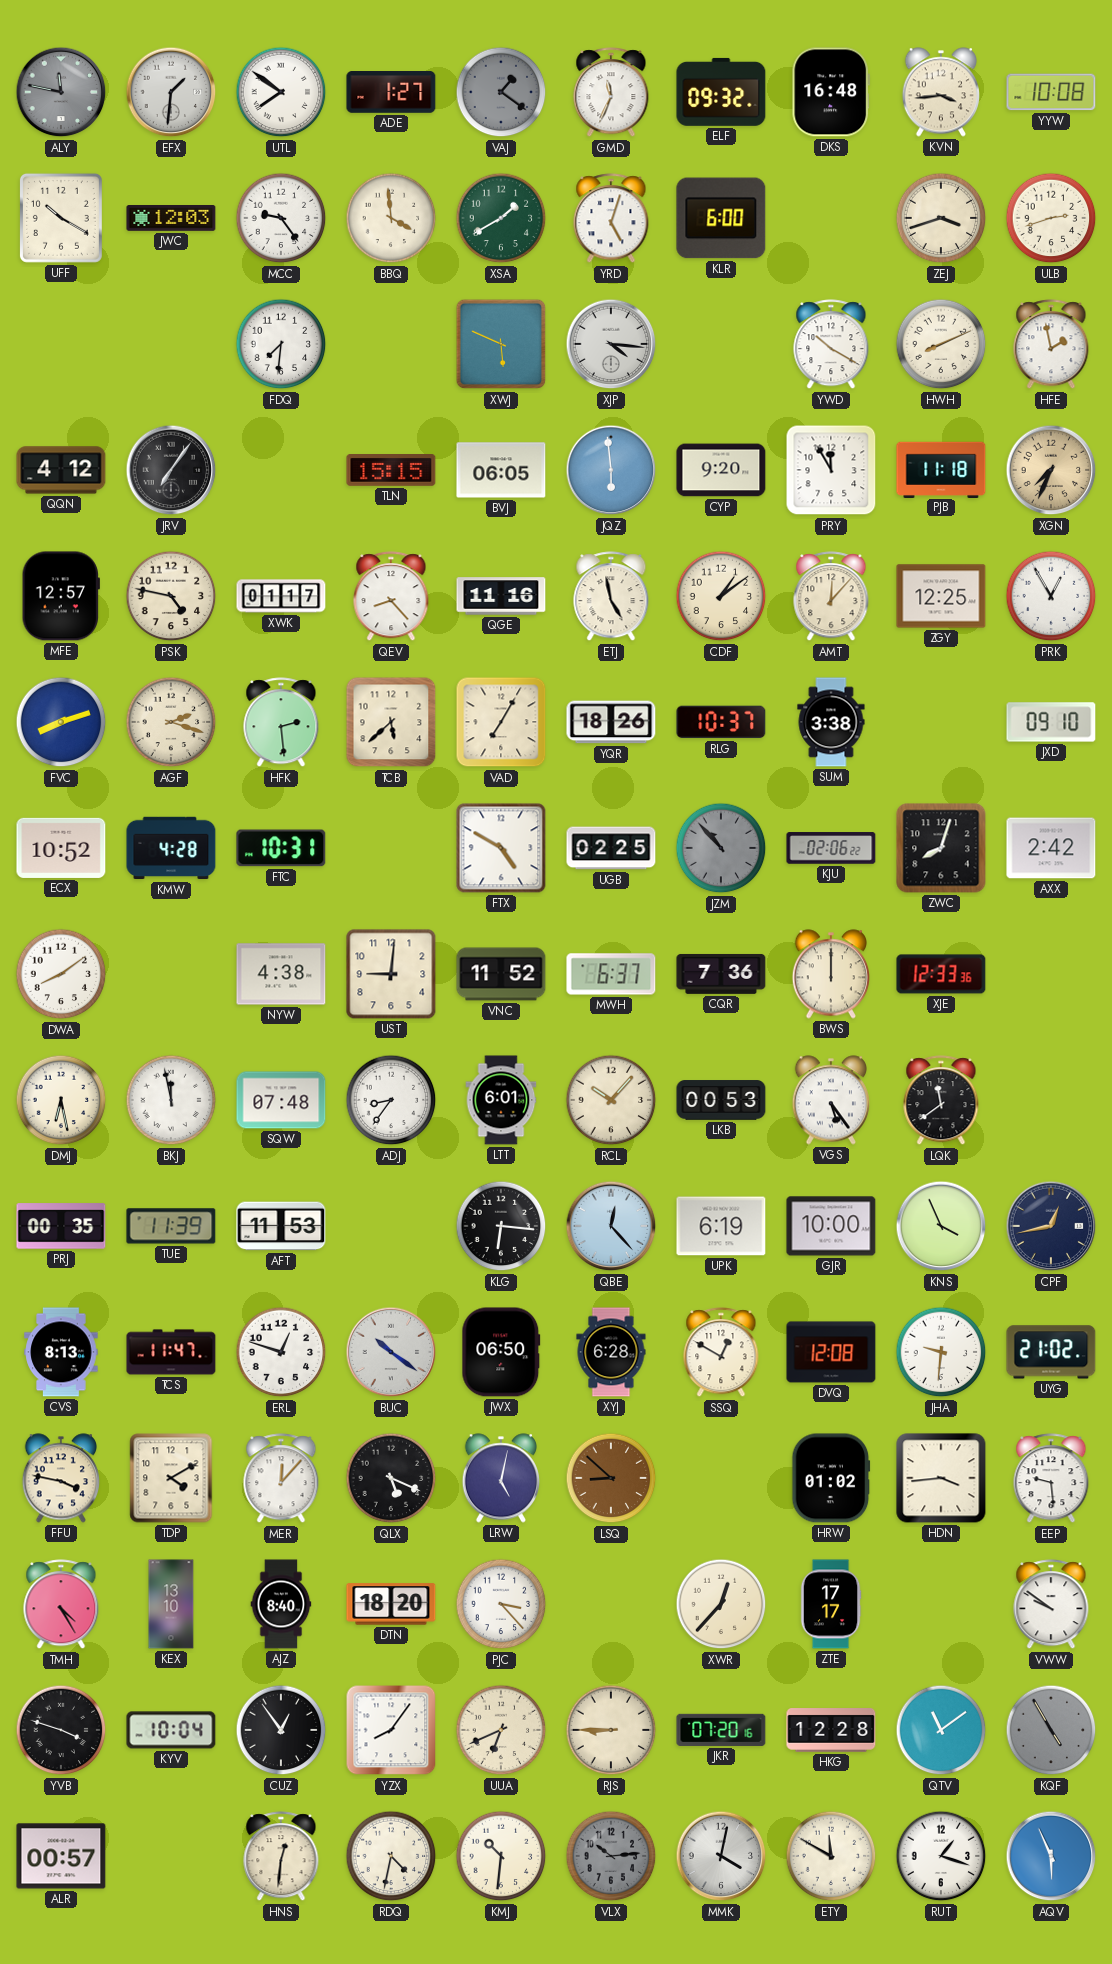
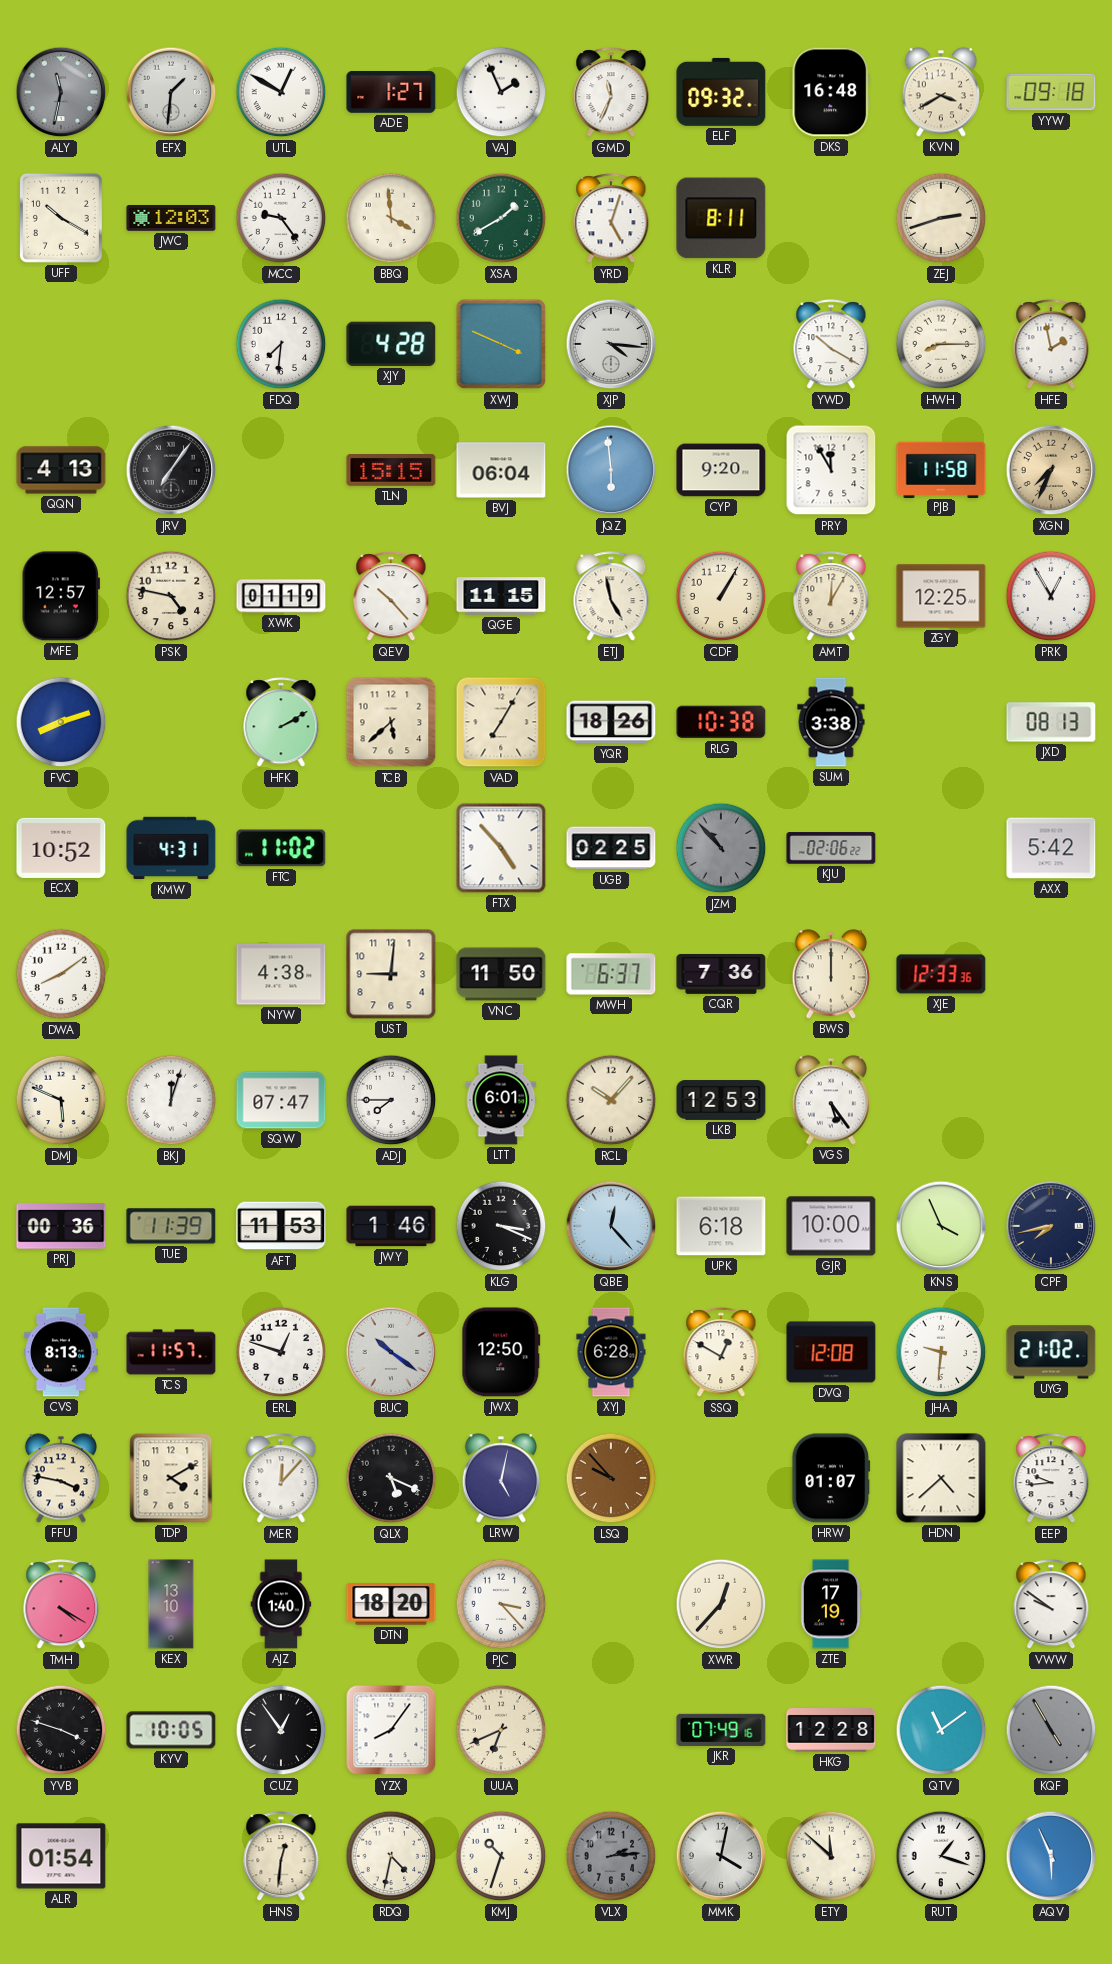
ALY: 11:47 -> 11:32 (61, 92)
UTL: 7:51 -> 12:50 (281, 92)
VAJ: 1:21 -> 1:56 (501, 92)
VAJ dial: grey -> white (501, 92)
KVN: 3:44 -> 3:40 (940, 92)
YYW: 10:08 -> 09:18 (1051, 92)
KLR: 6:00 -> 8:11 (721, 218)
ZEJ: 3:42 -> 2:42 (941, 218)
ULB: 2:42 -> none (1051, 218)
XJY: none -> 4:28 (391, 344)
XWJ: 5:49 -> 3:49 (501, 344)
HWH: 8:11 -> 8:15 (941, 344)
QQN: 4:12 -> 4:13 (61, 470)
BVJ: 06:05 -> 06:04 (501, 470)
PJB: 11:18 -> 11:58 (941, 469)
XWK: 01:17 -> 01:19 (281, 596)
QEV: 8:23 -> 10:23 (391, 597)
QGE: 11:16 -> 11:15 (501, 596)
CDF: 1:09 -> 1:05 (721, 596)
AMT: 12:07 -> 12:05 (831, 597)
AGF: 2:18 -> none (171, 722)
HFK: 2:29 -> 2:10 (281, 723)
RLG: 10:37 -> 10:38 (721, 722)
JXD: 09:10 -> 08:13 (1051, 722)
KMW: 4:28 -> 4:31 (171, 848)
FTC: 10:31 -> 11:02 (281, 848)
FTX: 4:50 -> 4:53 (501, 848)
ZWC: 8:03 -> none (941, 848)
AXX: 2:42 -> 5:42 (1051, 848)
VNC: 11:52 -> 11:50 (501, 974)
DMJ: 6:28 -> 5:49 (61, 1100)
BKJ: 11:58 -> 12:03 (171, 1100)
SQW: 07:48 -> 07:47 (281, 1100)
ADJ: 8:36 -> 7:45 (391, 1100)
LKB: 00:53 -> 12:53 (721, 1100)
LQK: 11:39 -> none (941, 1101)
PRJ: 00:35 -> 00:36 (61, 1226)
JWY: none -> 1:46 (391, 1226)
KLG: 6:16 -> 3:19 (501, 1226)
UPK: 6:19 -> 6:18 (721, 1226)
CPF: 12:43 -> 7:43 (1051, 1226)
TCS: 11:47 -> 11:57 (171, 1352)
JWX: 06:50 -> 12:50 (501, 1352)
LSQ: 8:52 -> 9:53 (611, 1478)
HRW: 01:02 -> 01:07 (831, 1478)
HDN: 3:44 -> 4:38 (941, 1478)
EEP: 9:29 -> 9:44 (1051, 1479)
TMH: 4:25 -> 4:20 (61, 1605)
AJZ: 8:40 -> 1:40 (281, 1604)
ZTE: 17:17 -> 17:19 (831, 1604)
KYV: 10:04 -> 10:05 (171, 1730)
RJS: 8:45 -> none (611, 1730)
JKR: 07:20 -> 07:49 (721, 1730)
ALR: 00:57 -> 01:54 (61, 1856)
KMJ: 10:31 -> 10:33 (501, 1856)
VLX: 10:14 -> 2:14 (611, 1856)
ETY: 11:50 -> 11:52 (831, 1856)
